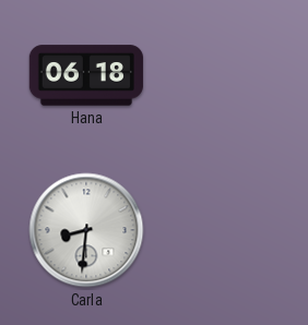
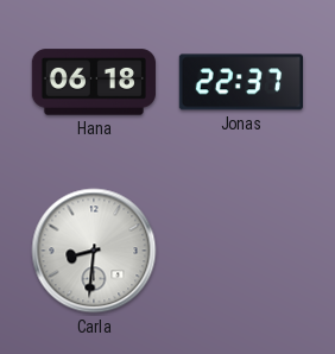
Jonas: none -> 22:37 (241, 82)
